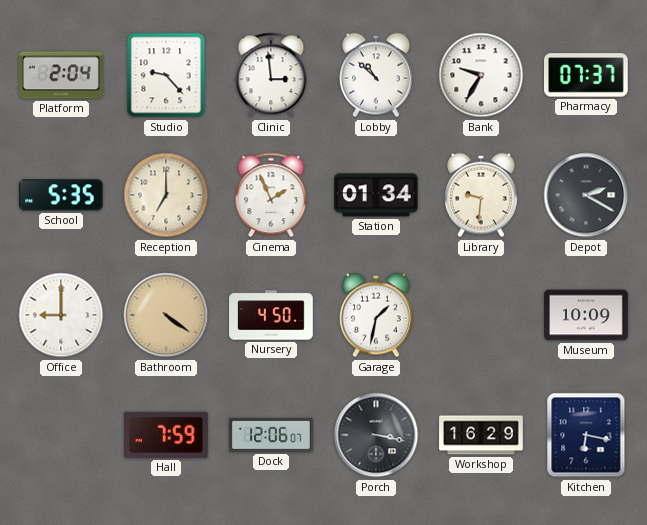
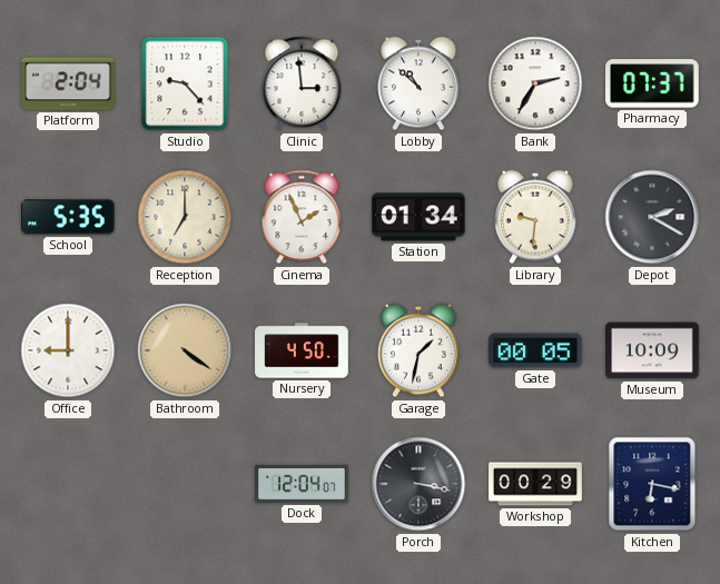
Bank: 9:35 -> 2:35 (535, 83)
Gate: none -> 00:05 (536, 350)
Hall: 7:59 -> none (167, 435)
Dock: 12:06 -> 12:04 (302, 484)
Workshop: 16:29 -> 00:29 (535, 484)
